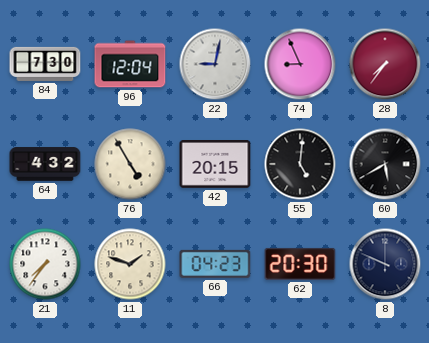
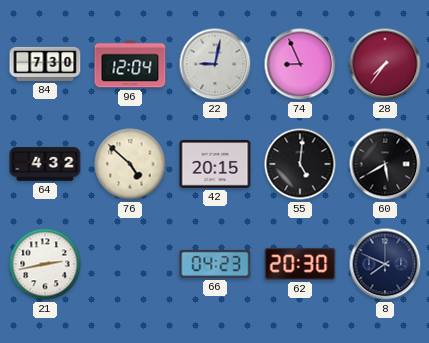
76: 4:55 -> 4:52 (130, 164)
21: 7:36 -> 2:43 (45, 264)
11: 1:48 -> none (130, 264)
8: 9:49 -> 7:49 (385, 264)
